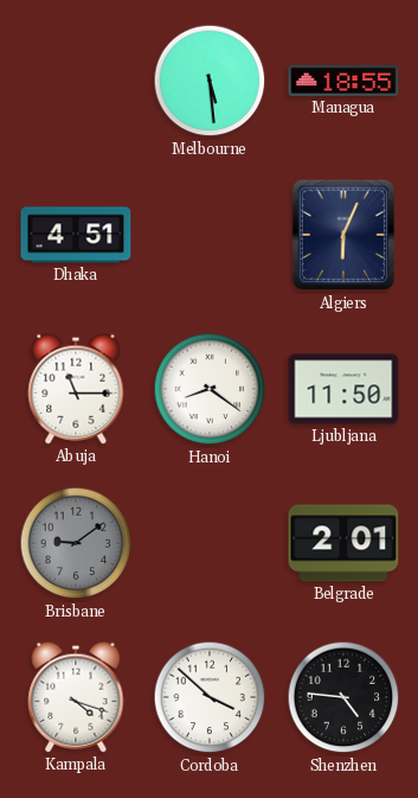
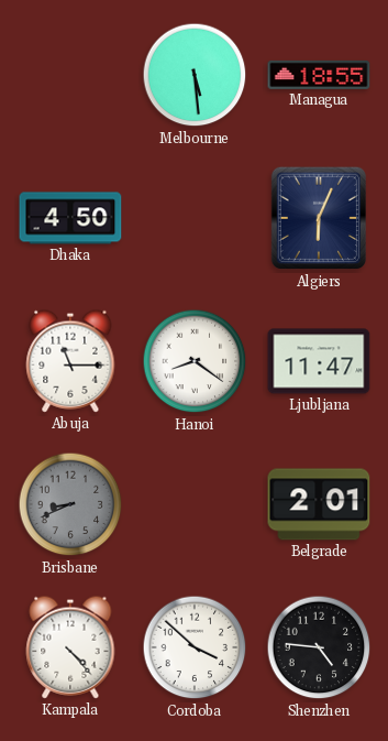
Dhaka: 4:51 -> 4:50 (70, 218)
Ljubljana: 11:50 -> 11:47 (319, 361)
Brisbane: 9:09 -> 8:41 (70, 504)
Kampala: 4:18 -> 4:23 (70, 647)
